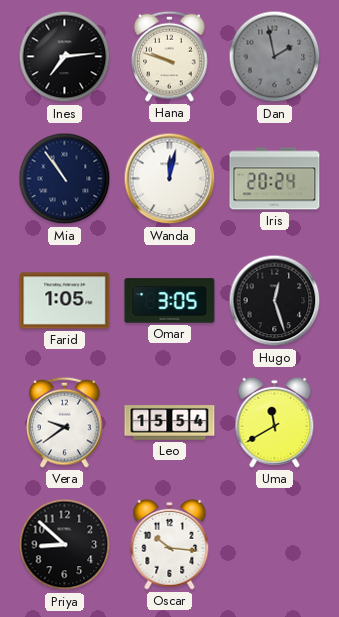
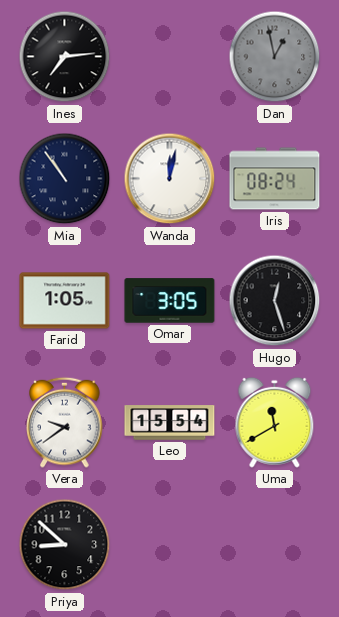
Hana: 9:48 -> none (170, 56)
Dan: 1:58 -> 12:58 (275, 57)
Iris: 20:24 -> 08:24 (275, 179)
Oscar: 10:16 -> none (170, 544)
